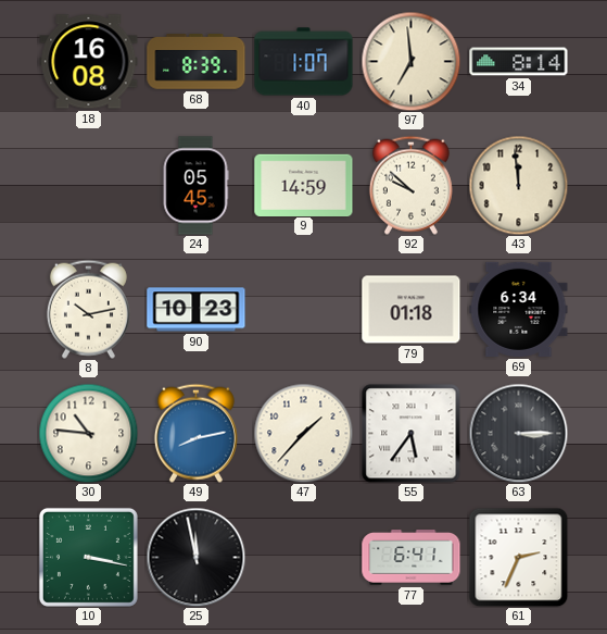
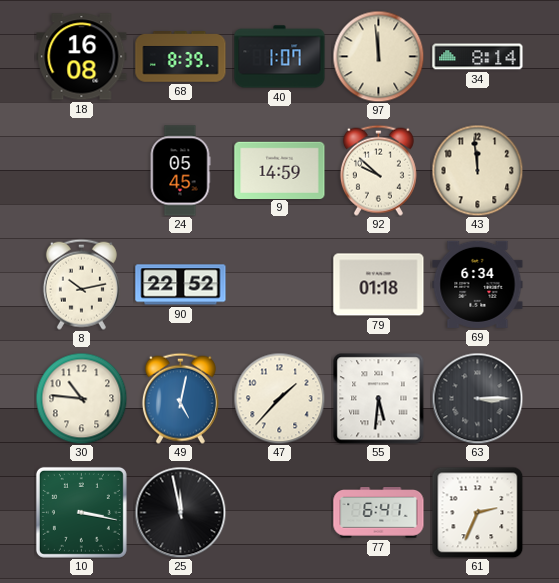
97: 6:59 -> 11:59 (378, 56)
90: 10:23 -> 22:52 (181, 285)
49: 8:13 -> 5:02 (180, 398)
55: 5:36 -> 5:31 (379, 399)
